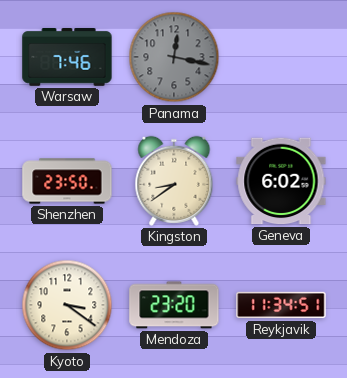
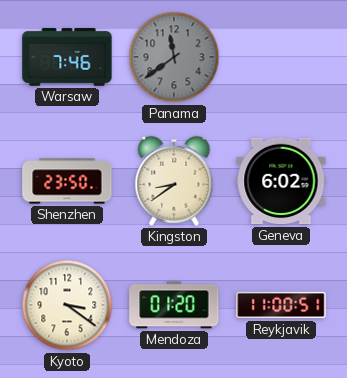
Panama: 12:17 -> 11:39 (174, 57)
Mendoza: 23:20 -> 01:20 (174, 305)
Reykjavik: 11:34 -> 11:00 (281, 305)
